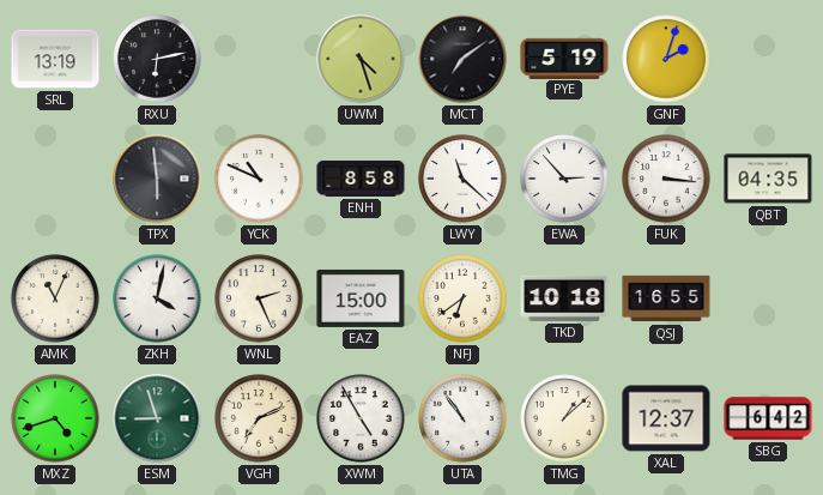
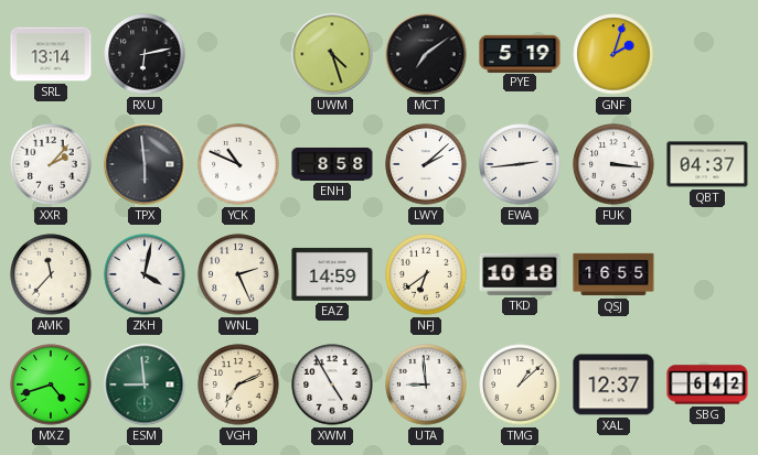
SRL: 13:19 -> 13:14 (51, 54)
XXR: none -> 2:07 (51, 164)
LWY: 11:22 -> 2:08 (426, 164)
EWA: 2:53 -> 2:44 (520, 164)
QBT: 04:35 -> 04:37 (707, 164)
AMK: 11:04 -> 11:37 (51, 274)
EAZ: 15:00 -> 14:59 (332, 274)
ESM: 8:57 -> 8:59 (145, 384)
UTA: 10:54 -> 8:59 (426, 384)
